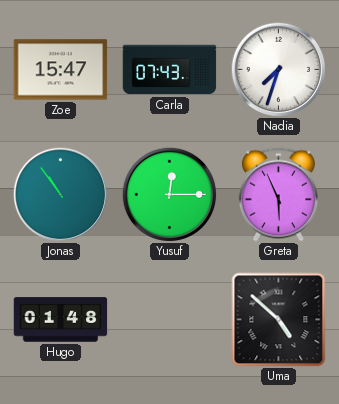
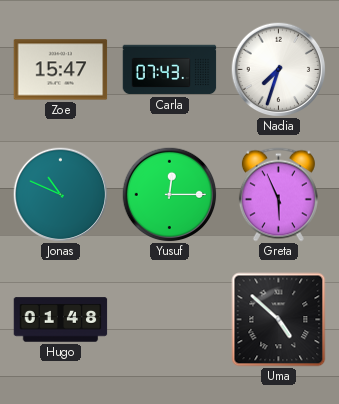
Jonas: 10:54 -> 10:49 (60, 194)
